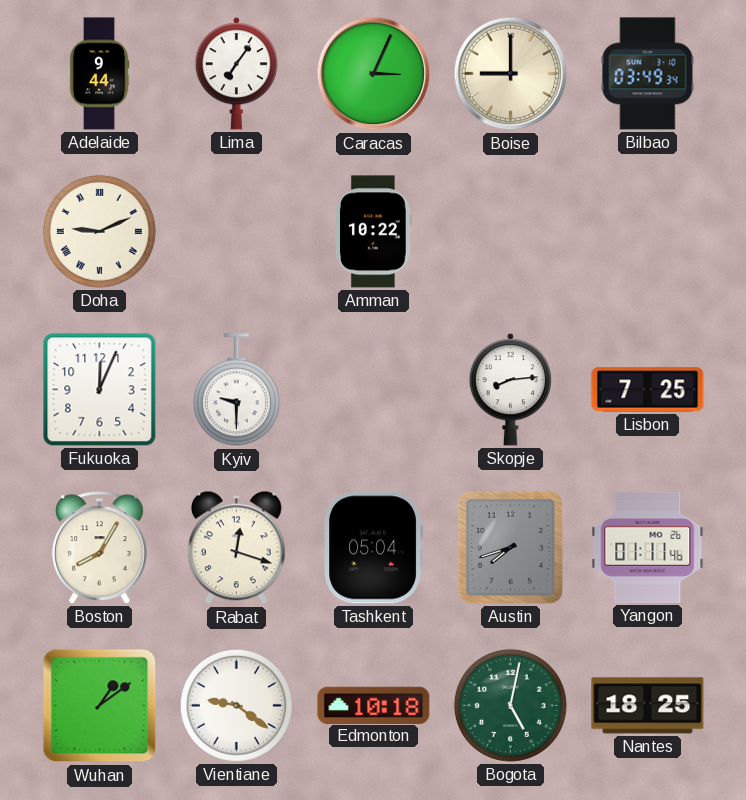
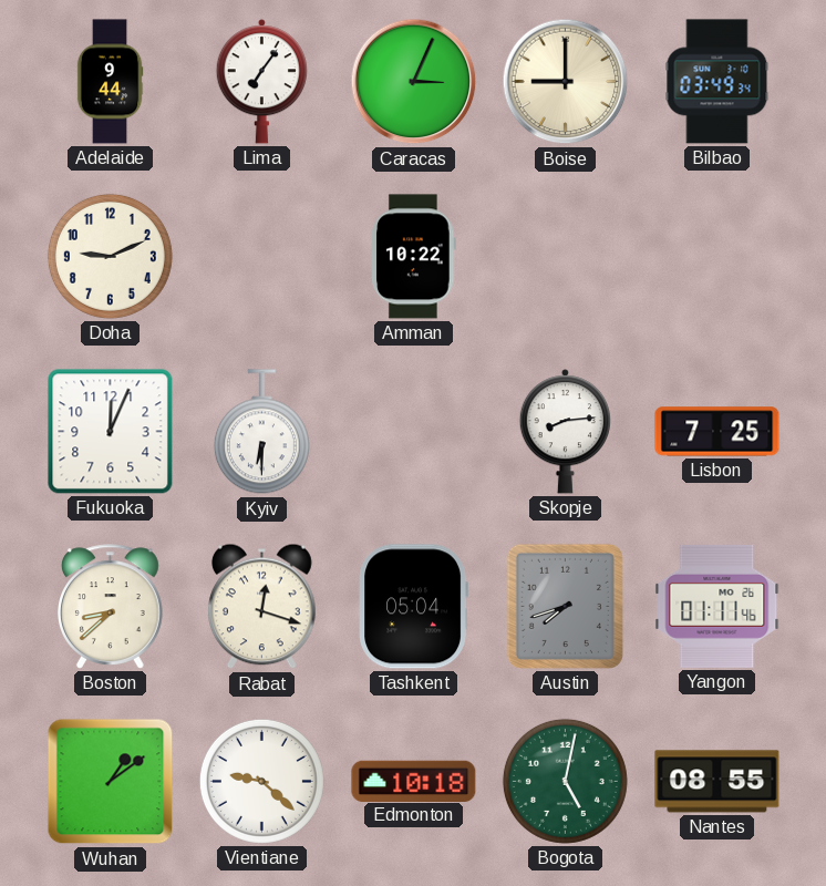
Doha numerals: Roman -> Arabic (110, 256)
Kyiv: 9:30 -> 6:30 (261, 432)
Boston: 8:05 -> 8:38 (111, 607)
Vientiane: 9:21 -> 9:22 (261, 781)
Nantes: 18:25 -> 08:55 (717, 782)
